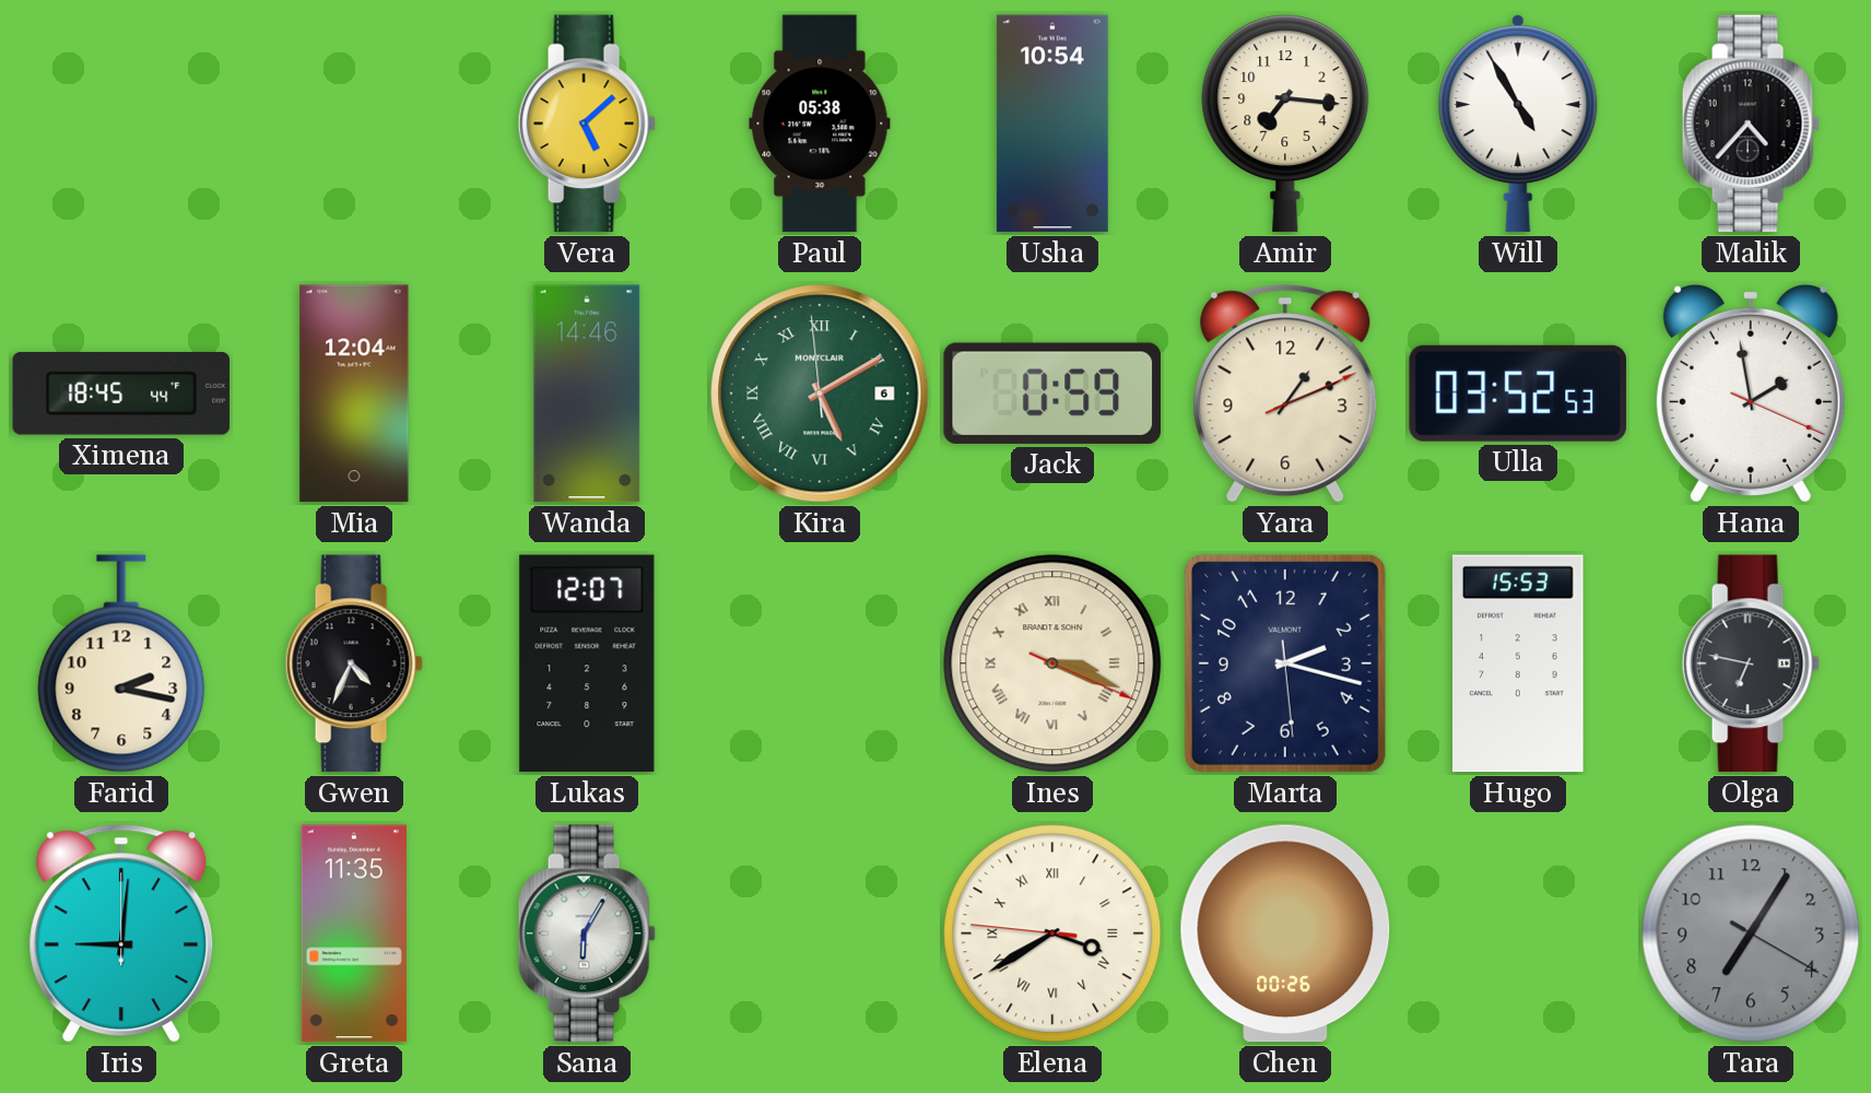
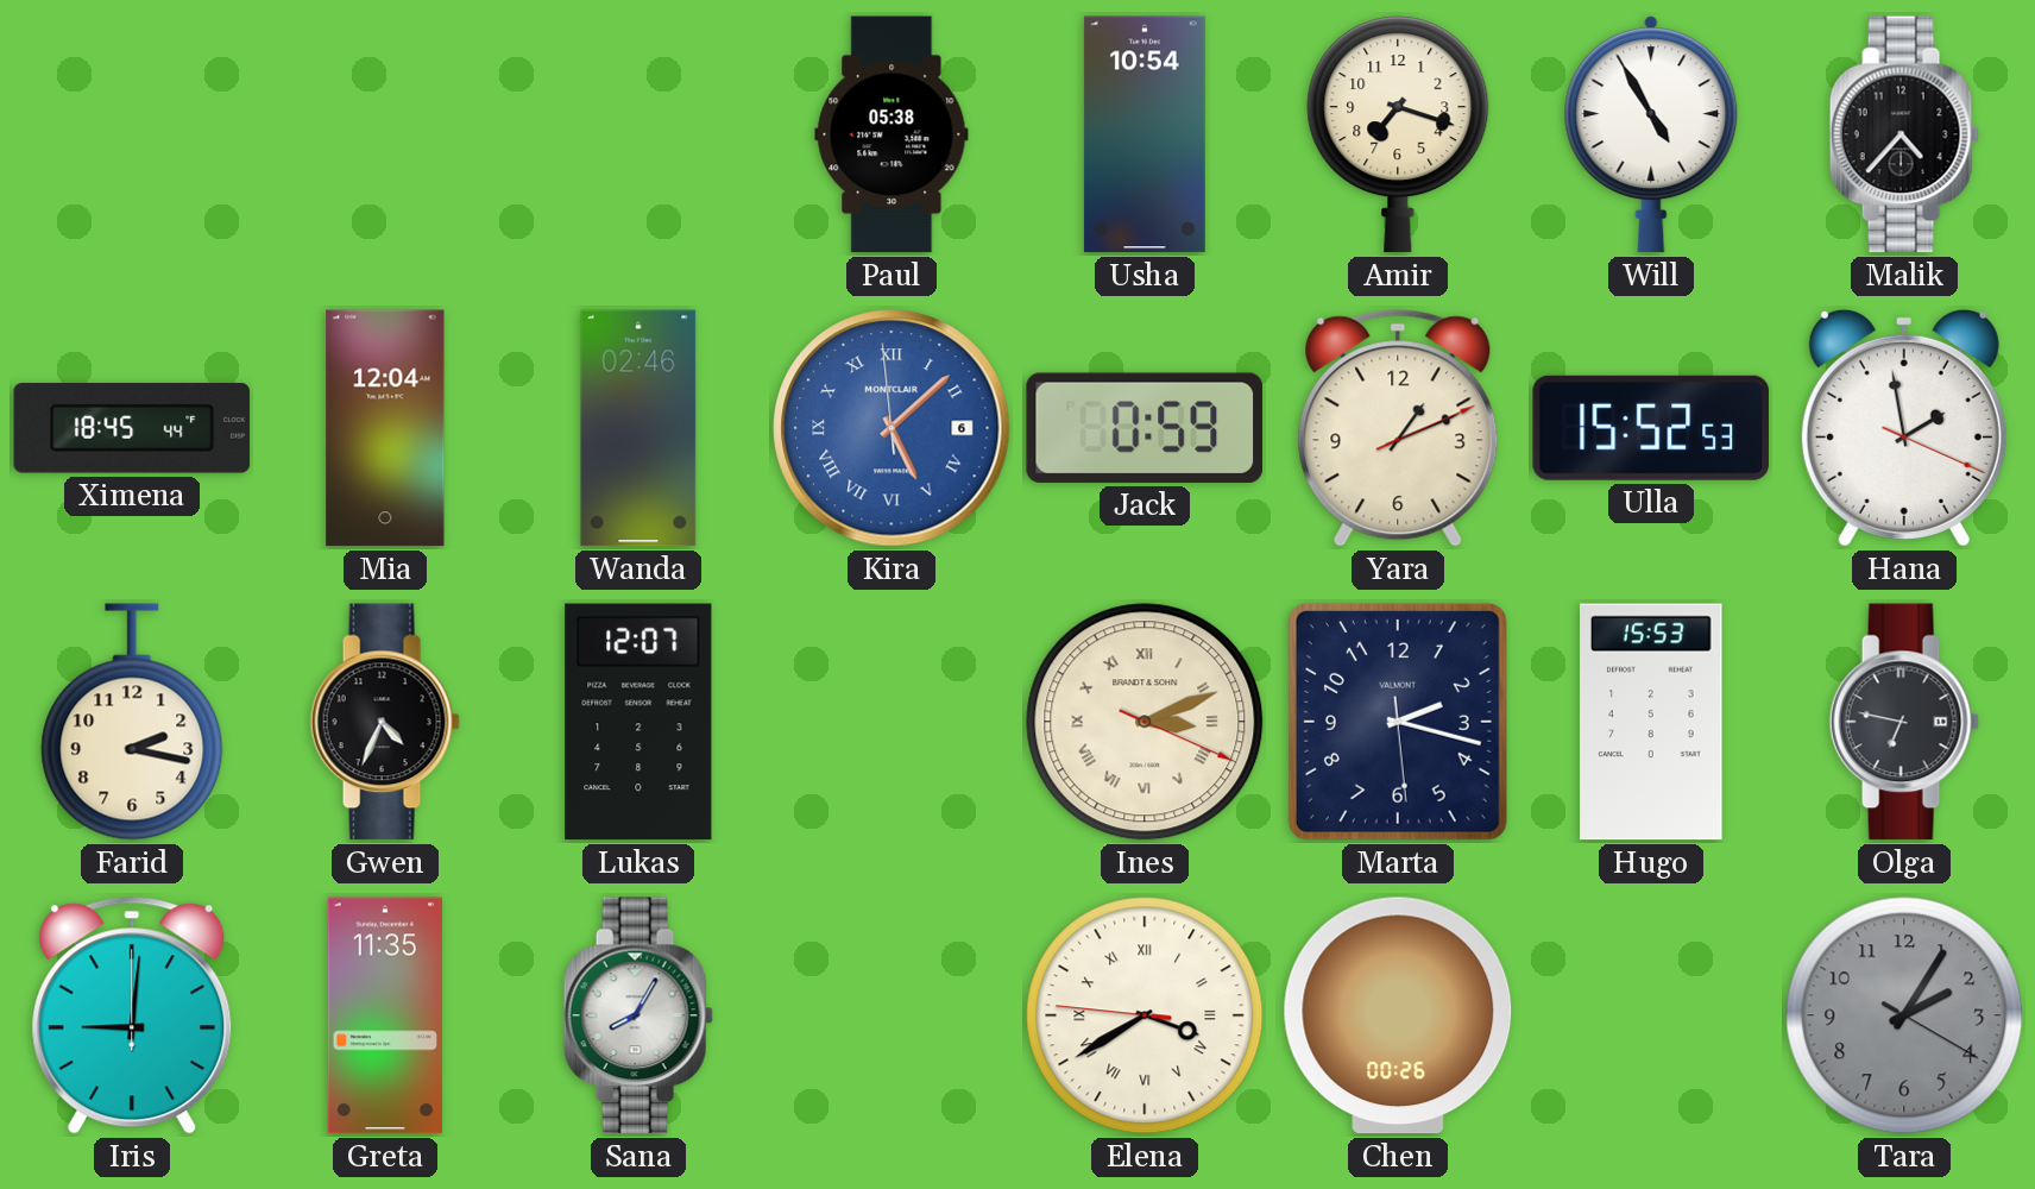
Vera: 5:08 -> none (587, 124)
Amir: 7:16 -> 7:18 (1398, 134)
Wanda: 14:46 -> 02:46 (638, 428)
Kira: 5:09 -> 5:07 (892, 428)
Kira dial: green -> blue (892, 428)
Ulla: 03:52 -> 15:52 (1650, 428)
Ines: 3:18 -> 3:11 (1145, 722)
Sana: 6:05 -> 8:05 (638, 1015)
Tara: 7:05 -> 2:05 (1904, 1015)
